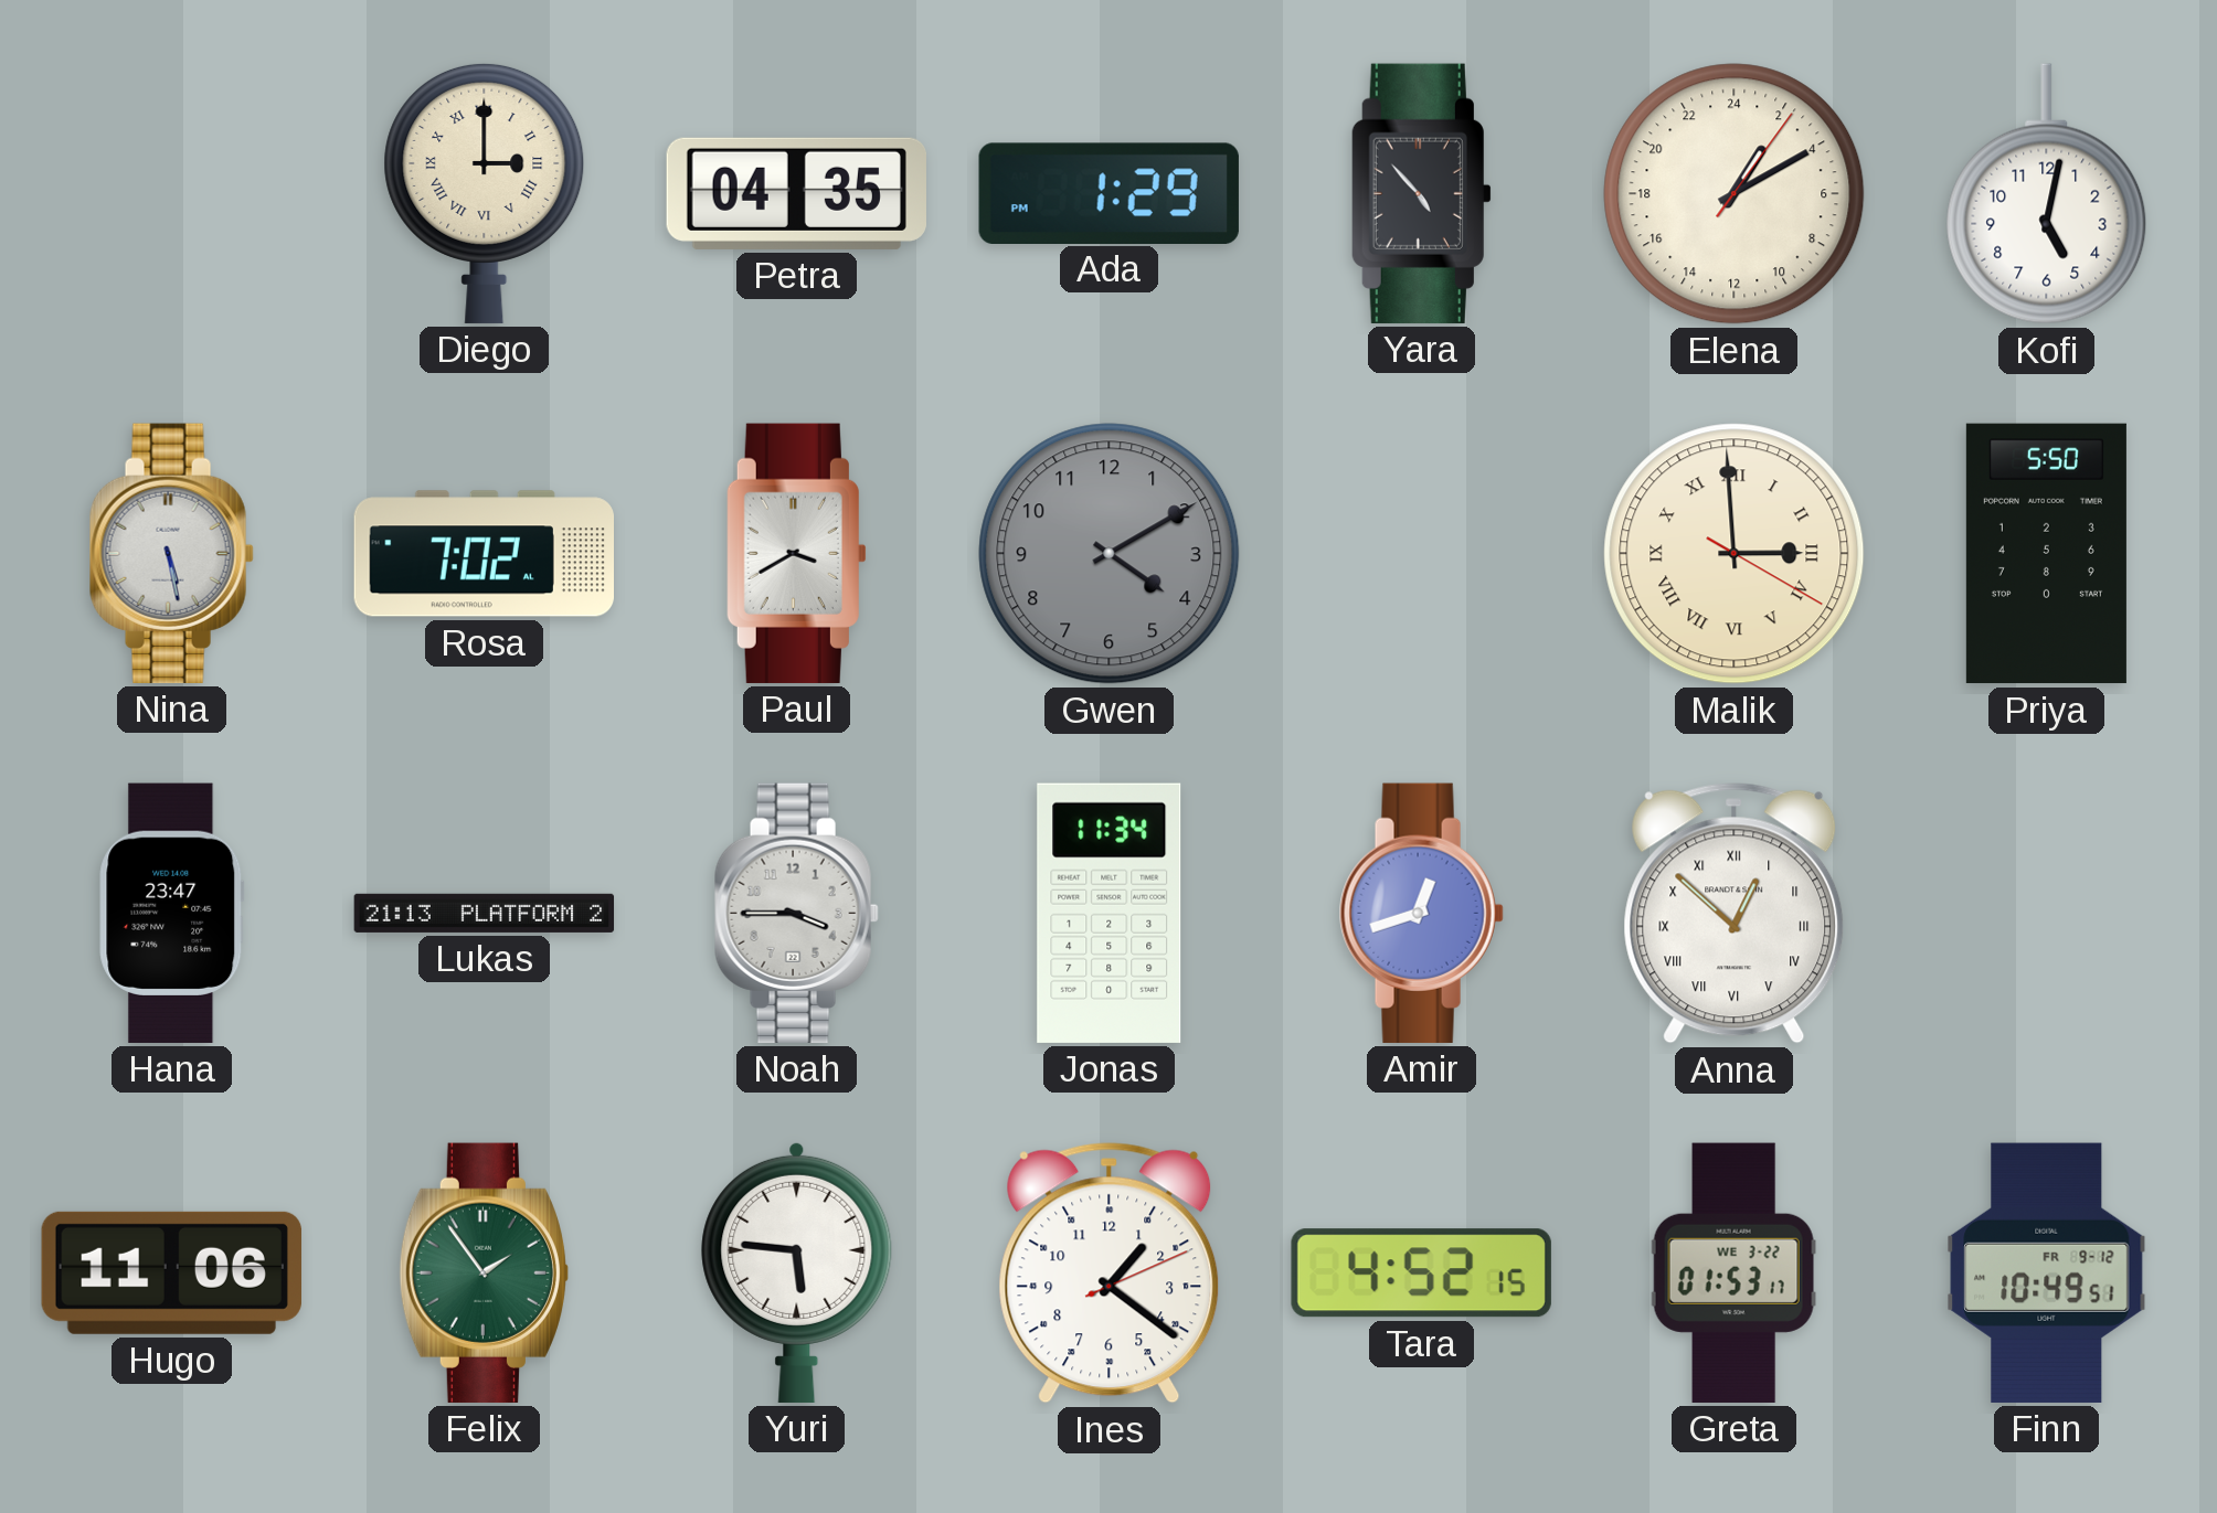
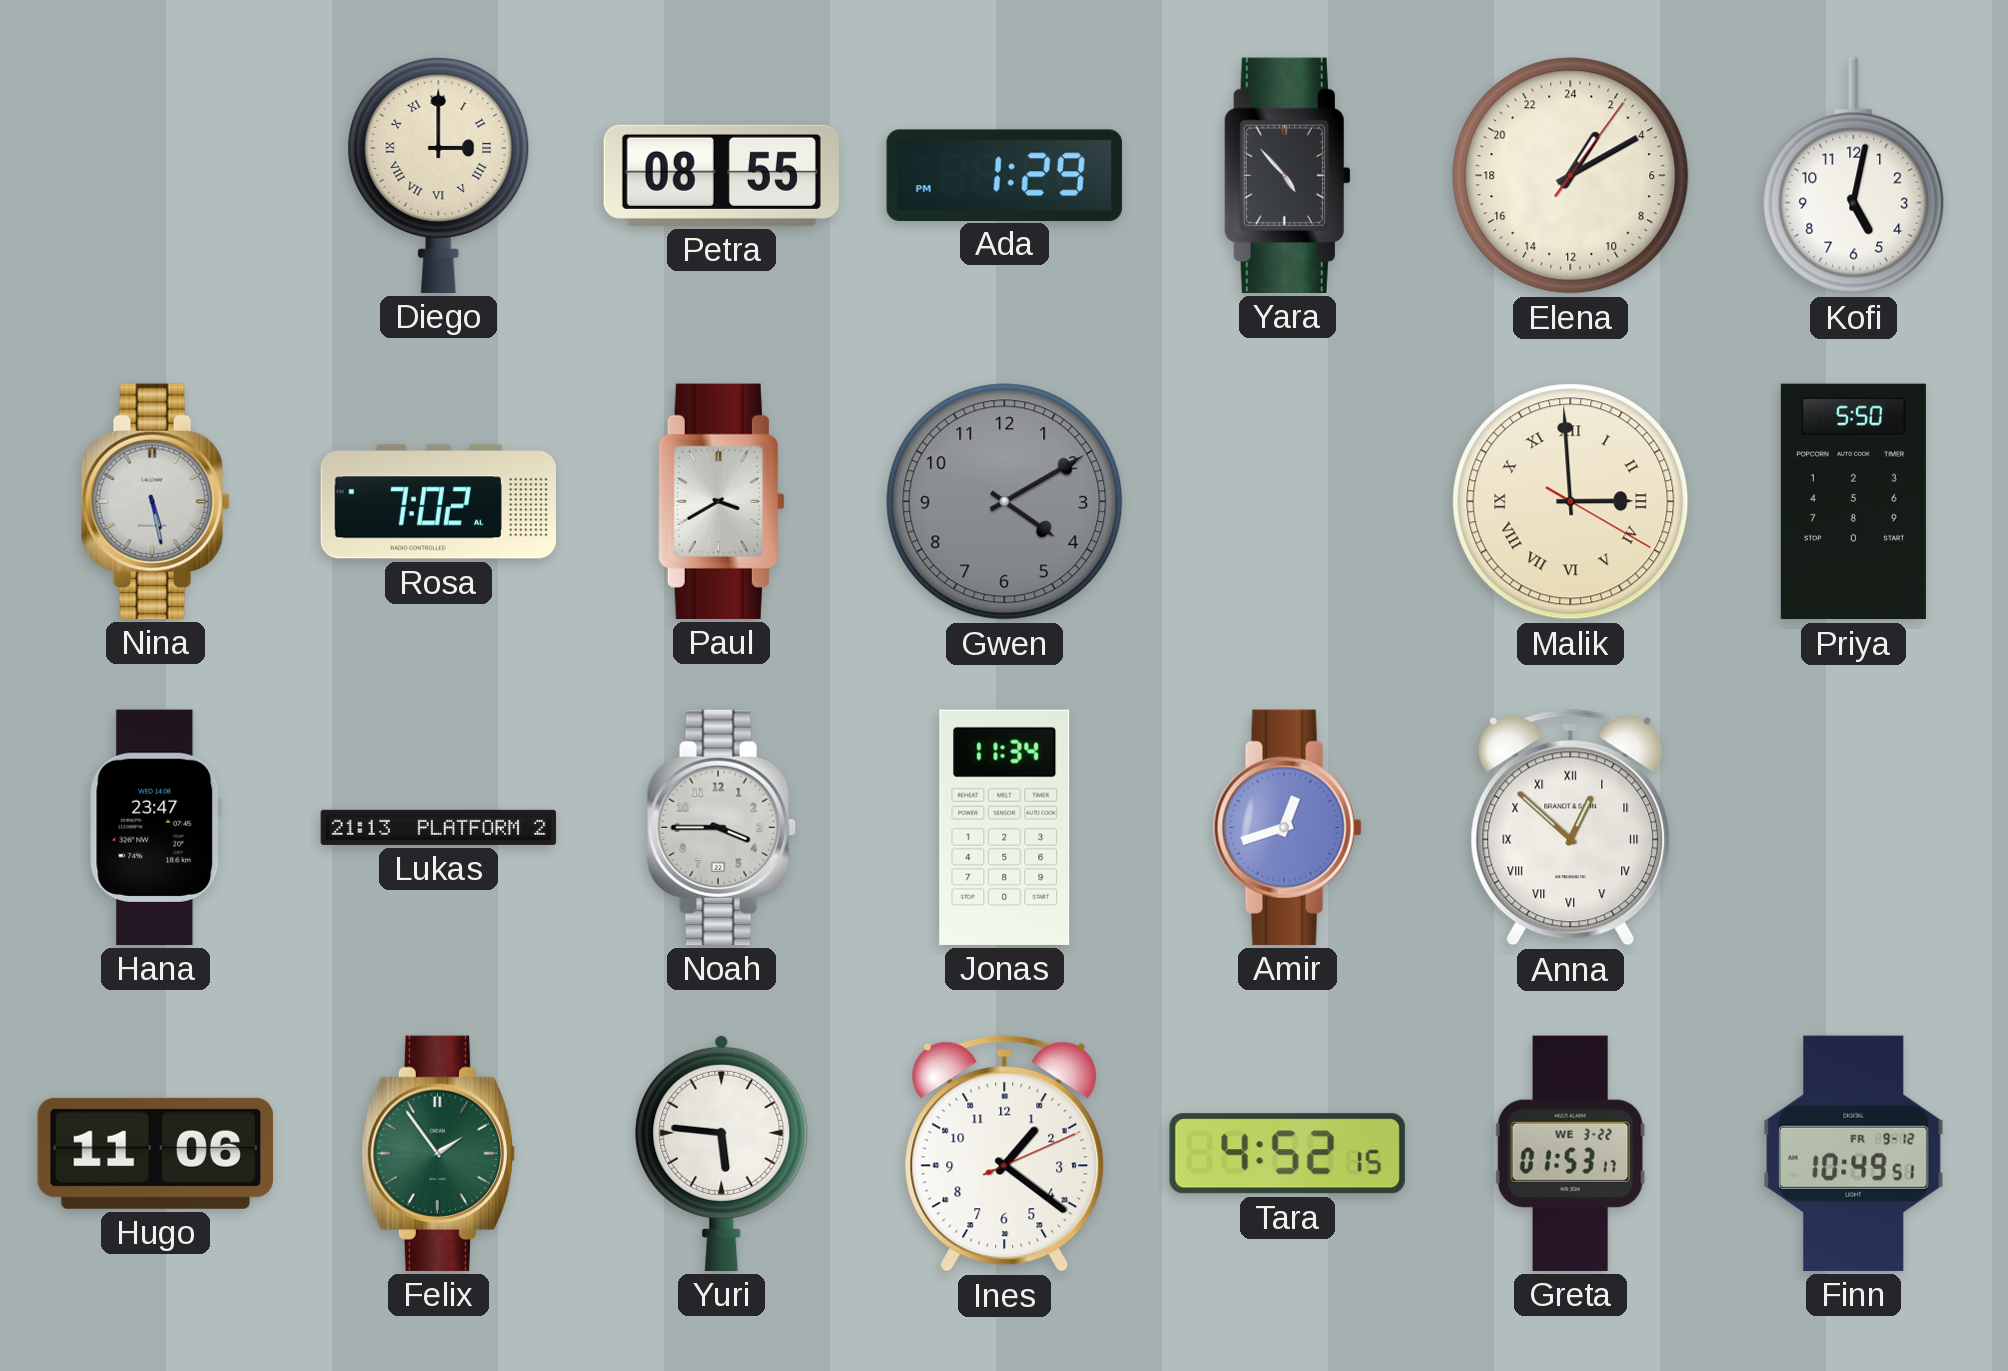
Petra: 04:35 -> 08:55 (721, 175)
